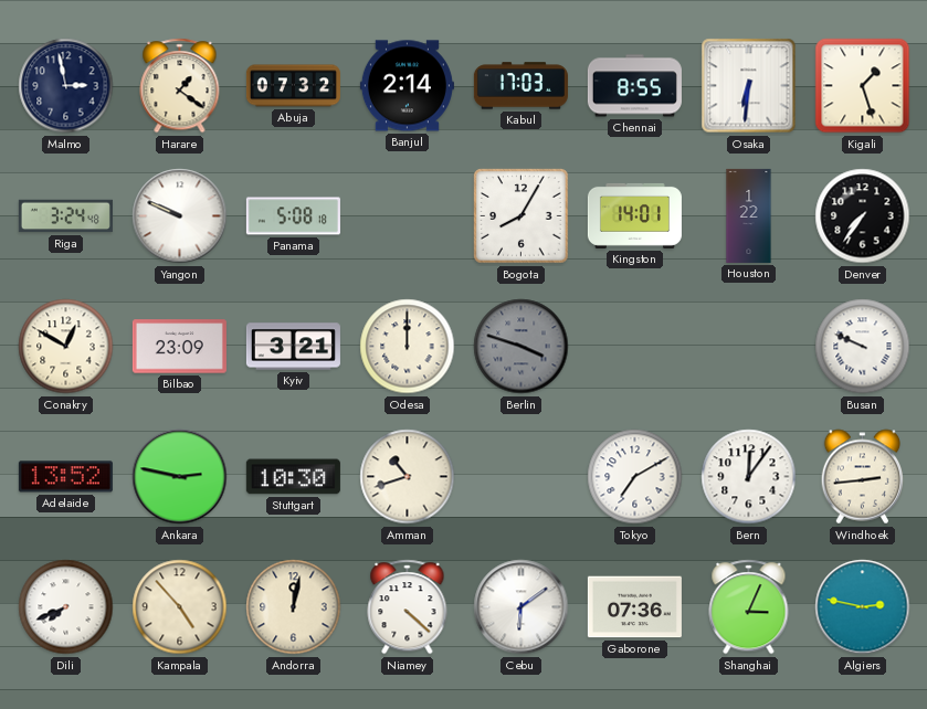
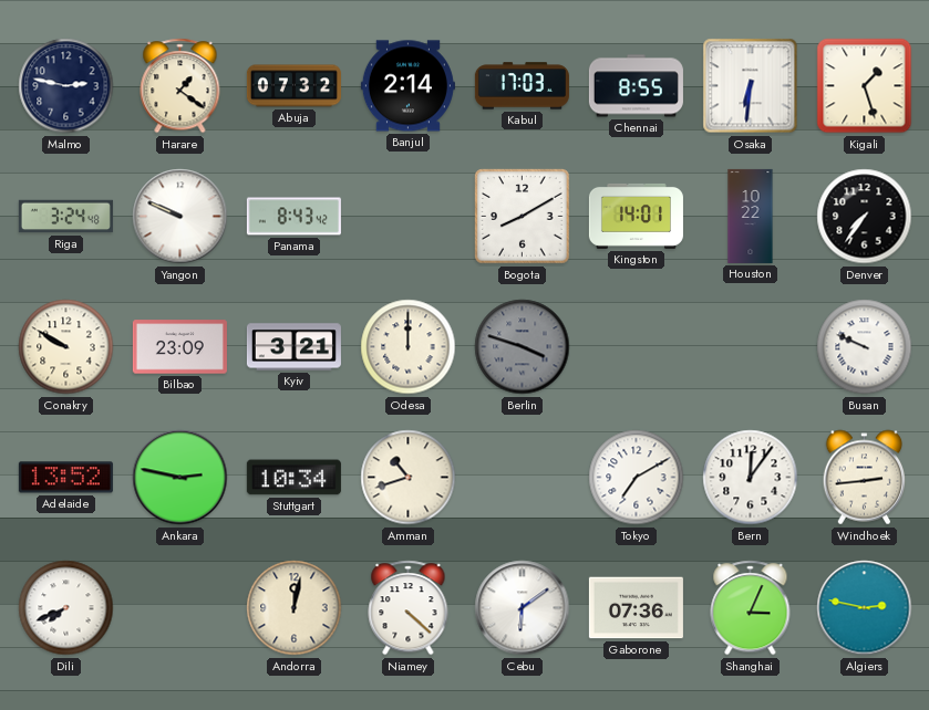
Malmo: 2:58 -> 2:47 (66, 86)
Panama: 5:08 -> 8:43 (293, 217)
Bogota: 8:05 -> 8:10 (523, 217)
Houston: 1:22 -> 10:22 (751, 216)
Conakry: 12:50 -> 9:50 (66, 347)
Stuttgart: 10:30 -> 10:34 (293, 478)
Kampala: 4:53 -> none (180, 607)
